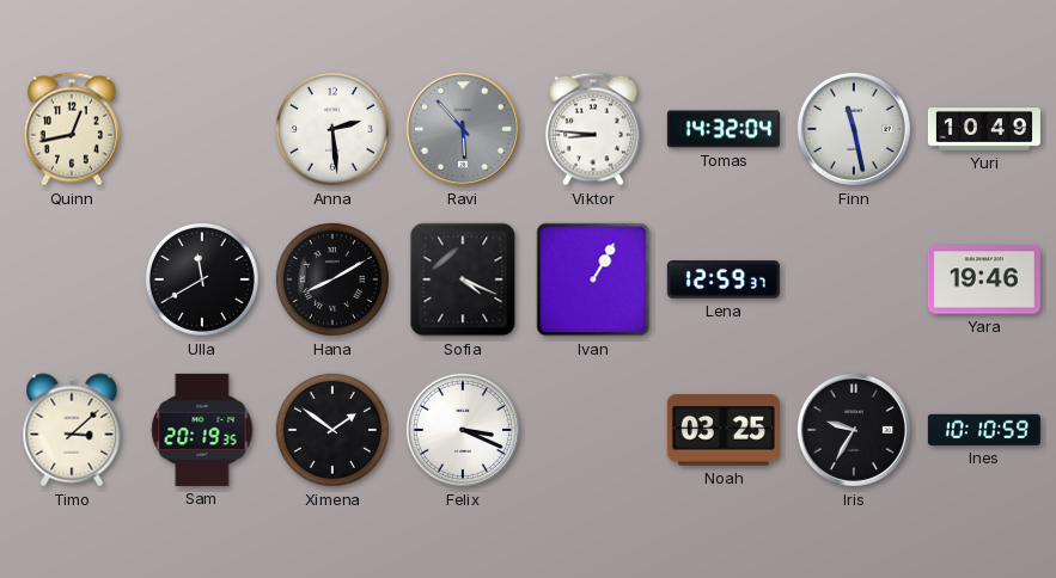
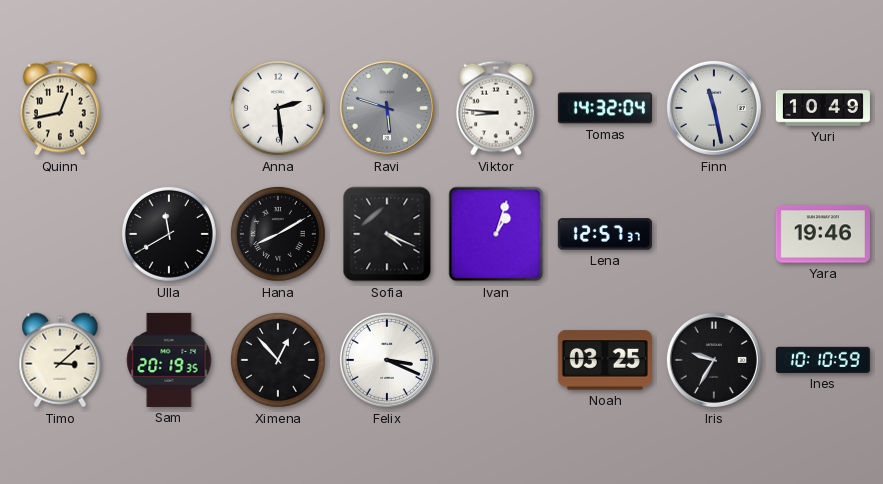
Ravi: 5:53 -> 5:48 (387, 108)
Ivan: 1:05 -> 1:03 (496, 234)
Lena: 12:59 -> 12:57 (605, 234)
Ximena: 1:51 -> 12:53 (278, 360)
